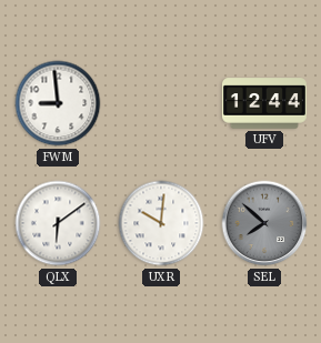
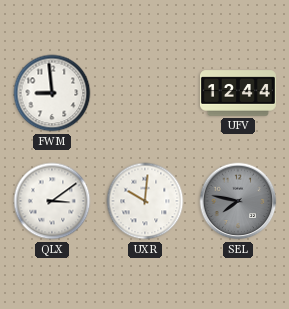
QLX: 6:09 -> 3:09 (52, 201)
SEL: 7:52 -> 7:47 (238, 201)
